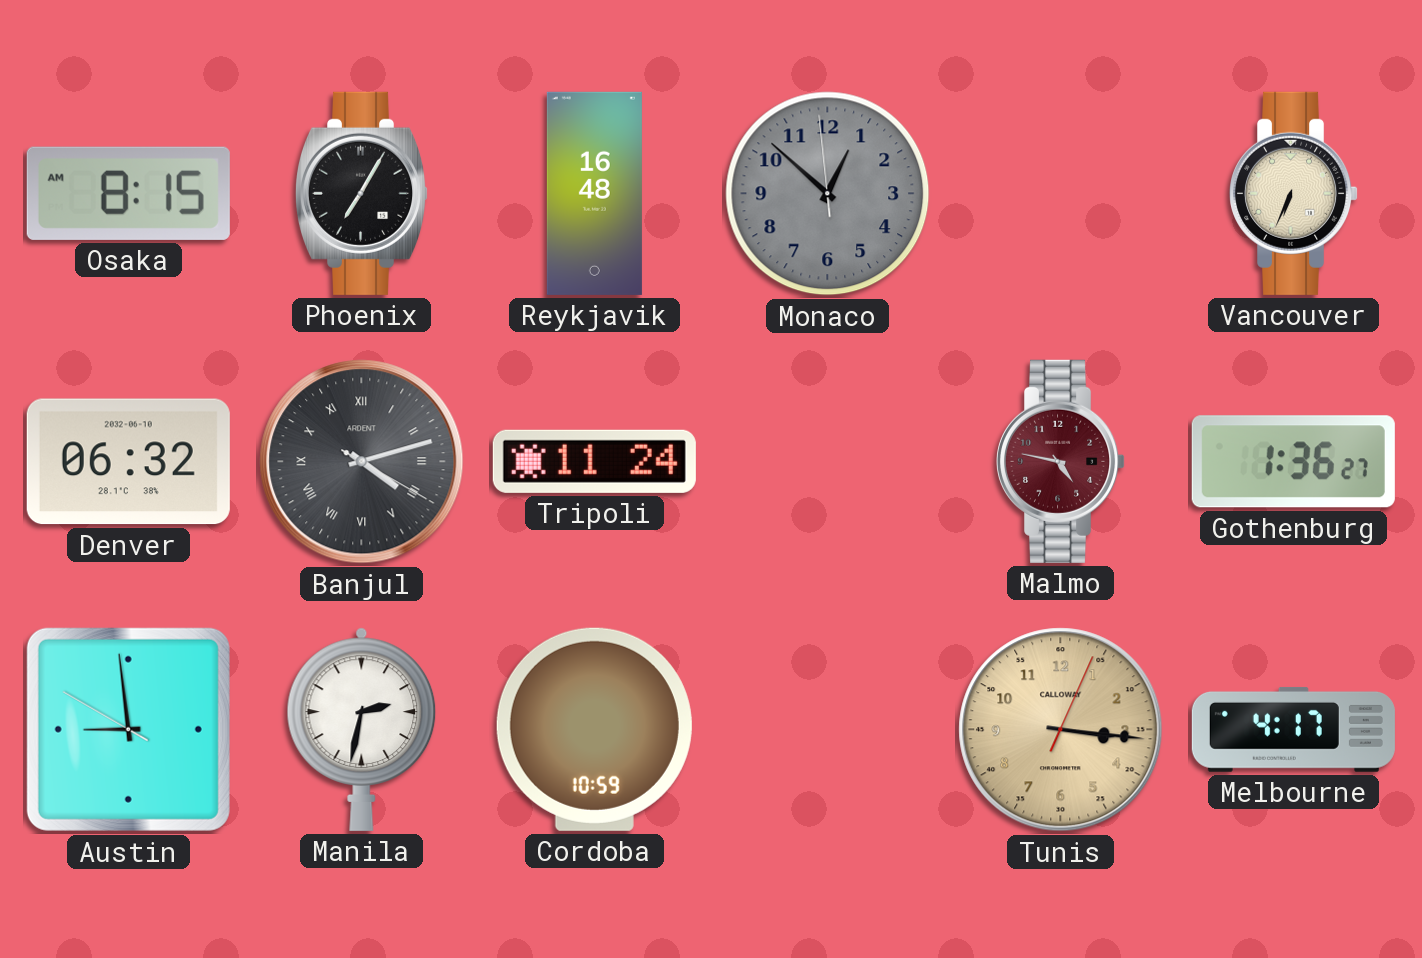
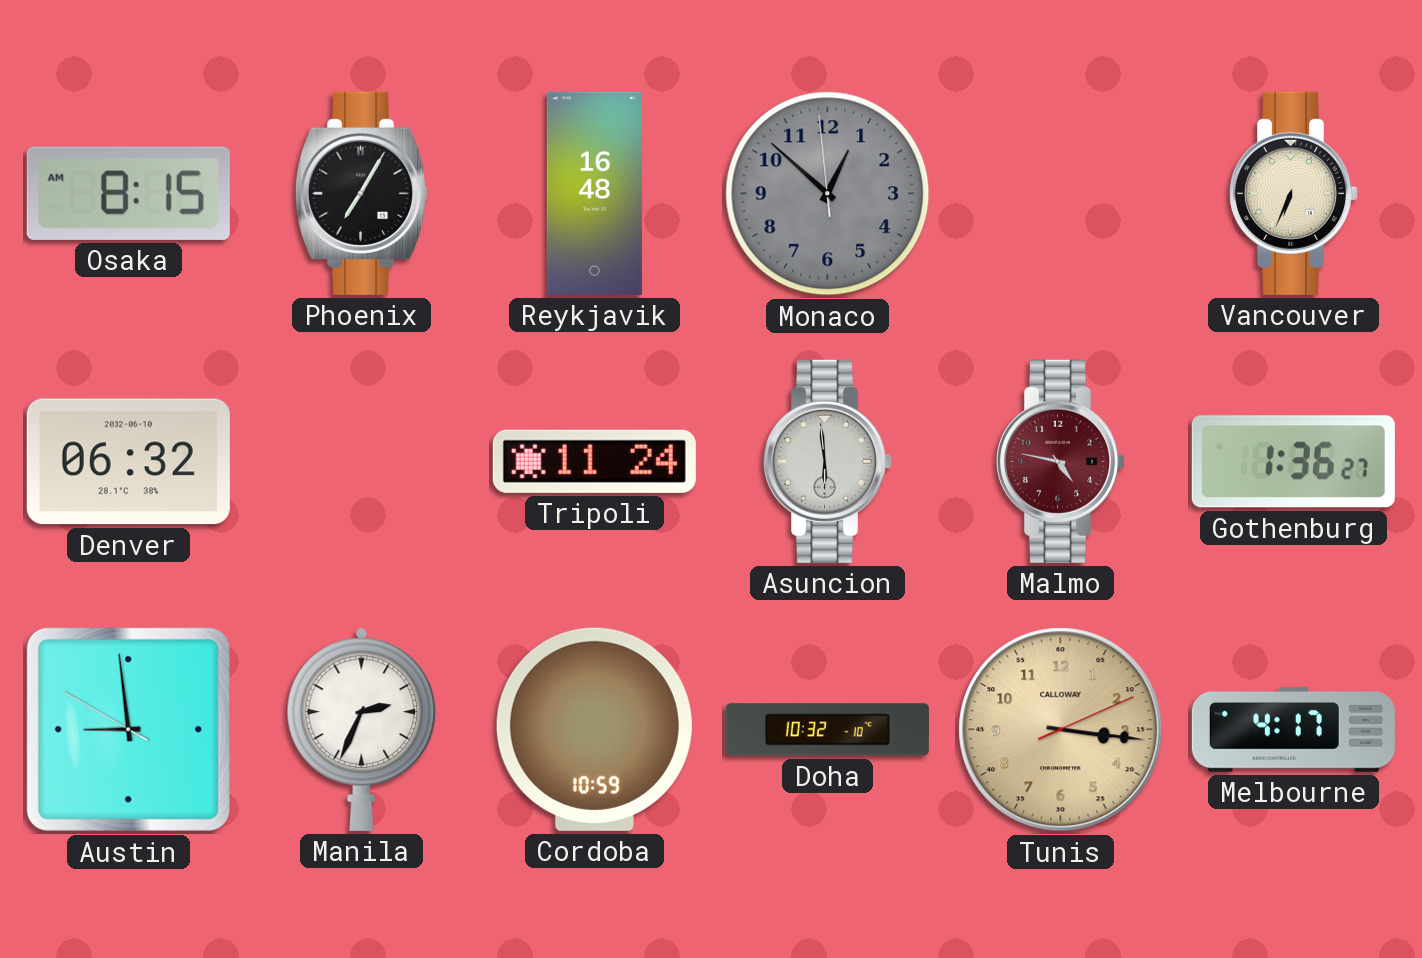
Banjul: 4:12 -> none (362, 462)
Asuncion: none -> 5:59 (829, 461)
Manila: 2:32 -> 2:34 (362, 729)
Doha: none -> 10:32 (827, 730)
Tunis: 3:16:04 -> 3:16:11 (1061, 730)
